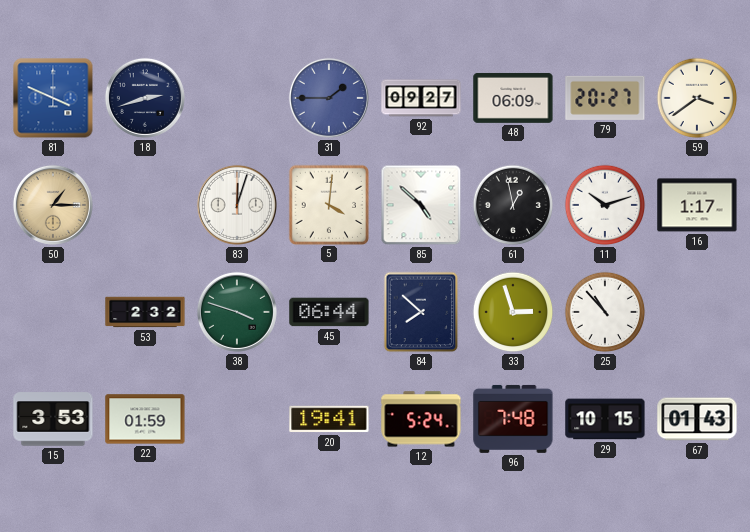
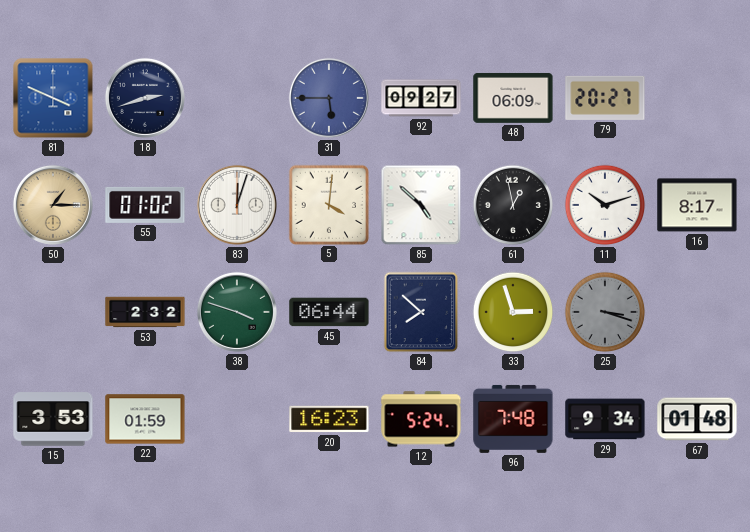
31: 1:45 -> 5:45 (329, 98)
59: 3:39 -> none (697, 98)
55: none -> 01:02 (145, 205)
16: 1:17 -> 8:17 (697, 205)
25: 10:53 -> 3:18 (605, 312)
25 dial: white -> grey (605, 312)
20: 19:41 -> 16:23 (329, 419)
29: 10:15 -> 9:34 (605, 419)
67: 01:43 -> 01:48 (697, 419)
